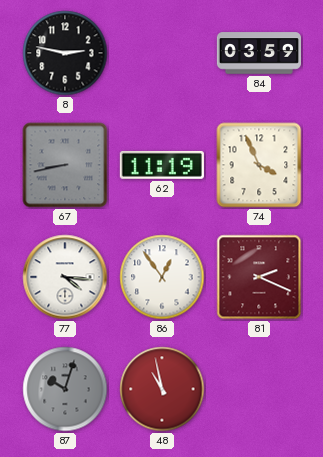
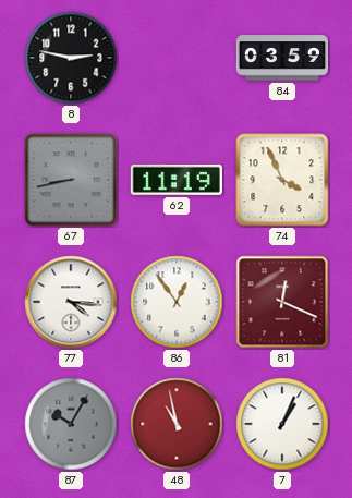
81: 2:19 -> 12:19 (282, 302)
87: 10:03 -> 10:05 (71, 424)
7: none -> 1:04 (282, 424)
